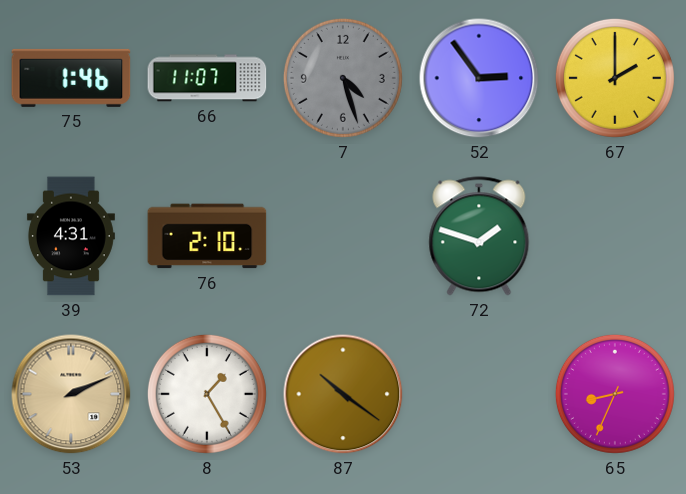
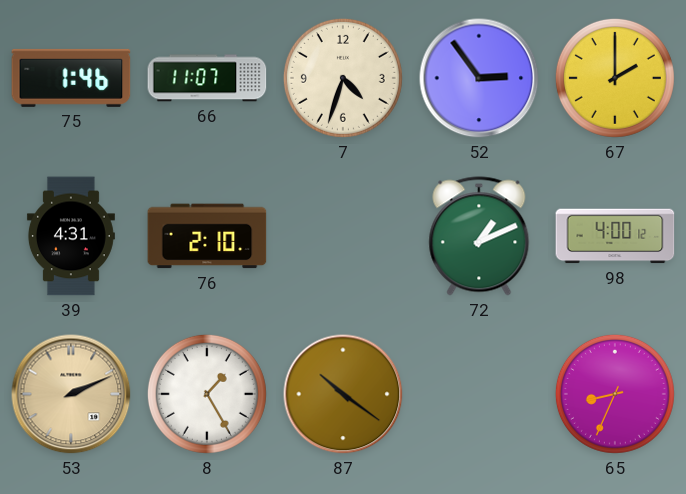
7: 4:27 -> 4:33 (343, 78)
7 dial: grey -> cream (343, 78)
72: 1:48 -> 1:11 (479, 236)
98: none -> 4:00 (615, 236)
